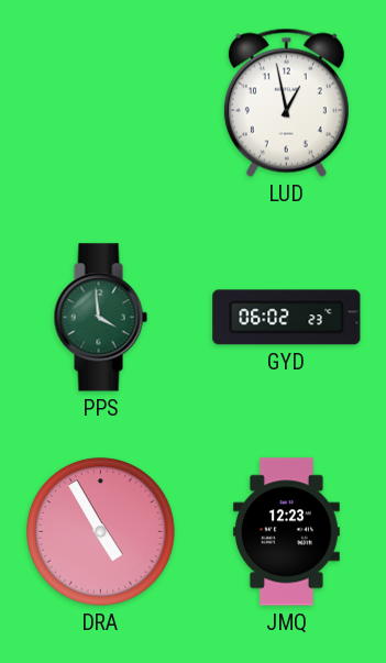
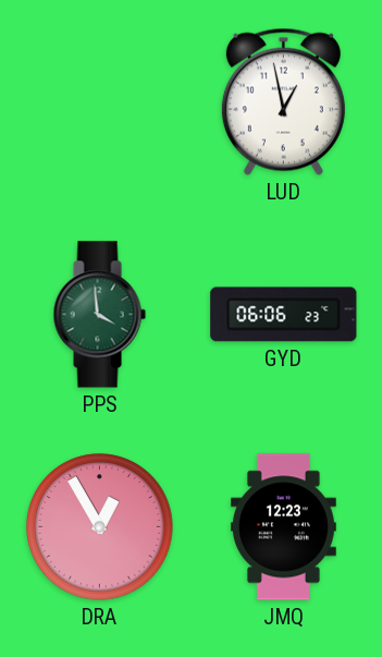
GYD: 06:02 -> 06:06 (284, 315)
DRA: 4:55 -> 12:55 (100, 527)
